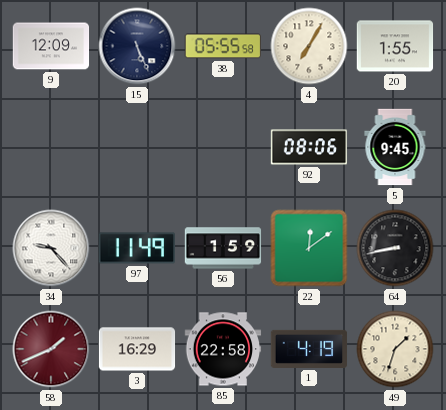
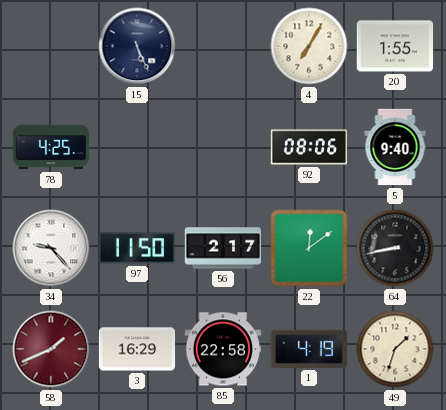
9: 12:09 -> none (51, 46)
38: 05:55 -> none (222, 46)
78: none -> 4:25 (51, 147)
5: 9:45 -> 9:40 (395, 147)
97: 11:49 -> 11:50 (136, 248)
56: 1:59 -> 2:17 (223, 248)
